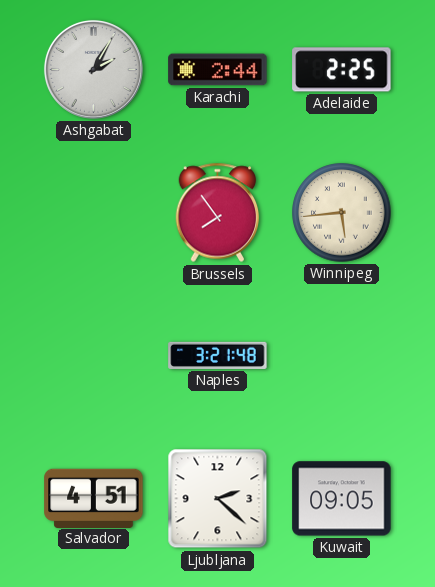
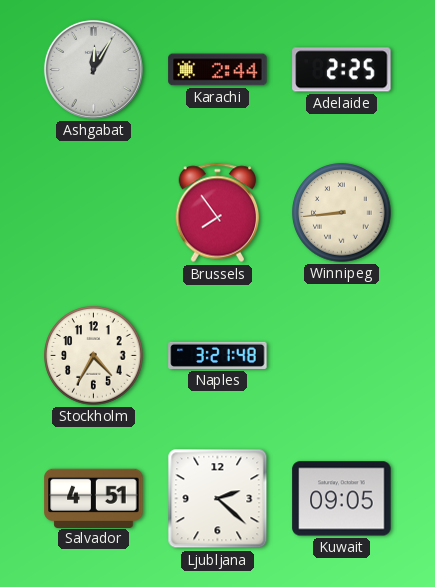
Ashgabat: 2:05 -> 12:05 (93, 69)
Winnipeg: 5:44 -> 8:44 (342, 213)
Stockholm: none -> 4:35 (94, 356)
